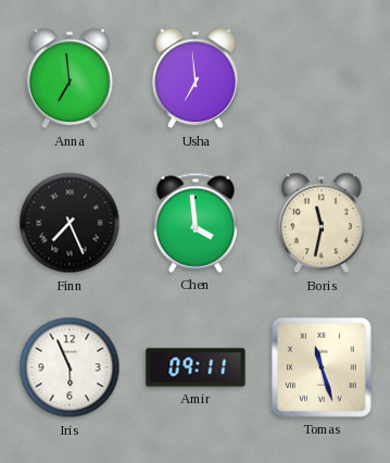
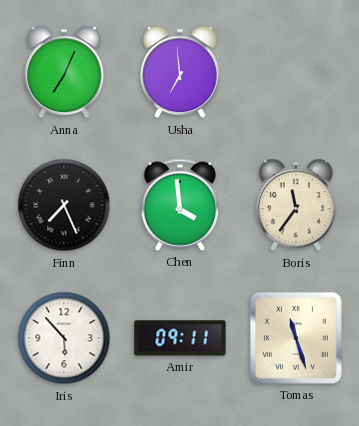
Anna: 6:59 -> 7:04 (65, 72)
Boris: 11:32 -> 11:36 (297, 205)
Iris: 5:56 -> 5:53 (64, 338)
